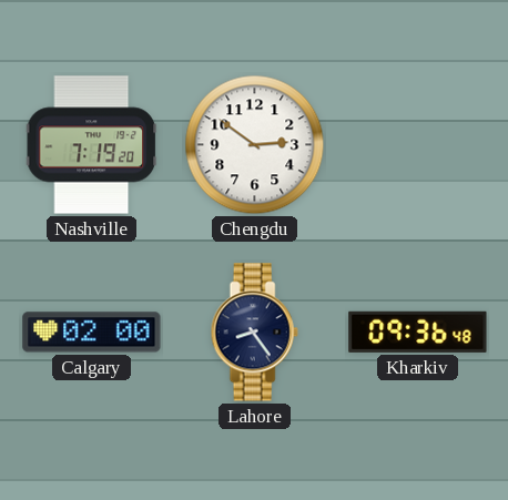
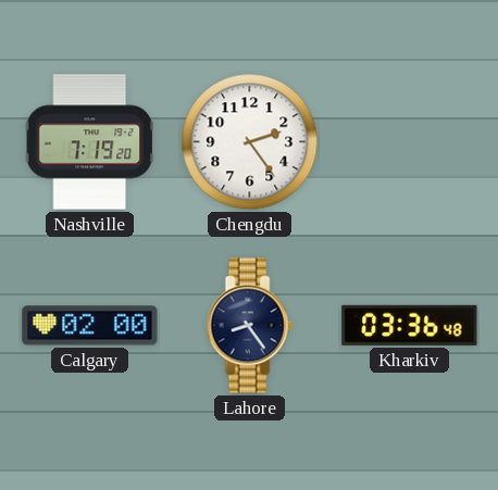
Chengdu: 2:51 -> 2:24 (250, 142)
Kharkiv: 09:36 -> 03:36 (410, 325)
